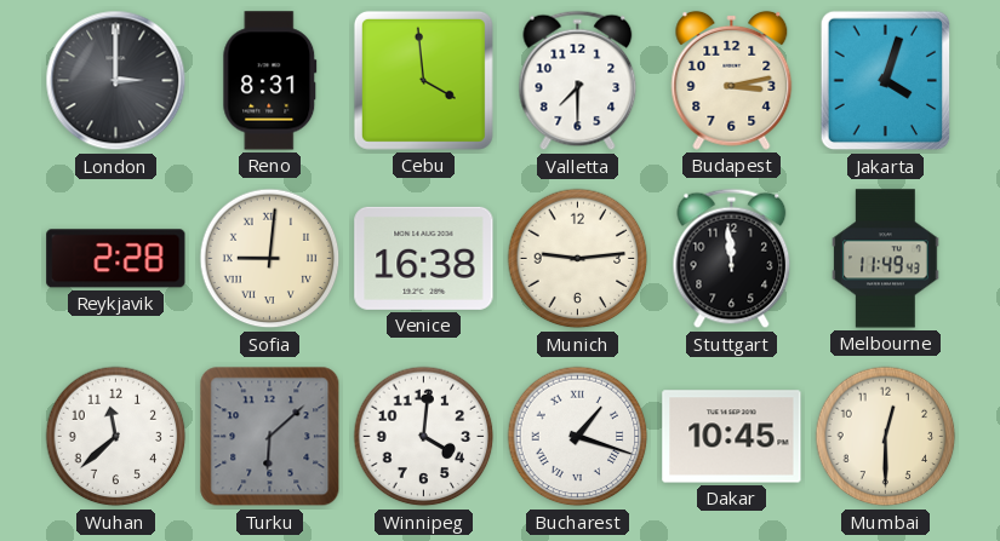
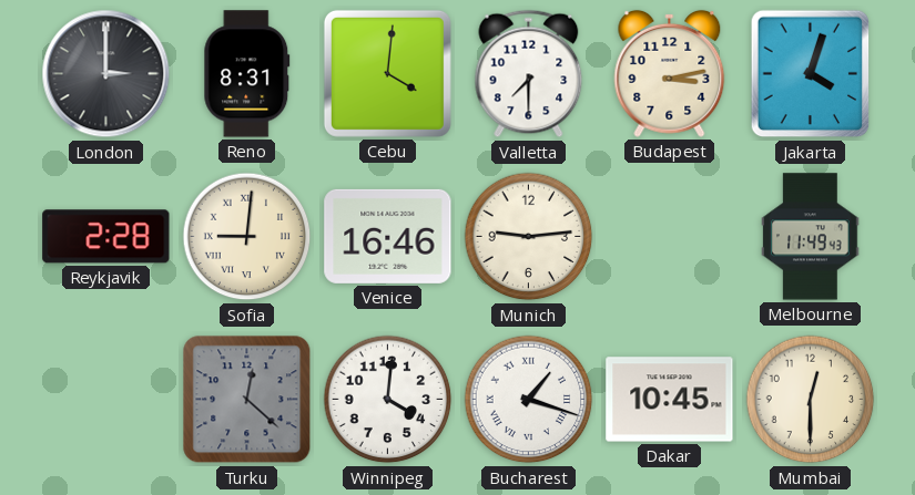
Cebu: 3:59 -> 4:01 (387, 73)
Venice: 16:38 -> 16:46 (388, 236)
Stuttgart: 11:59 -> none (732, 259)
Wuhan: 11:38 -> none (116, 437)
Turku: 6:08 -> 12:22 (247, 400)
